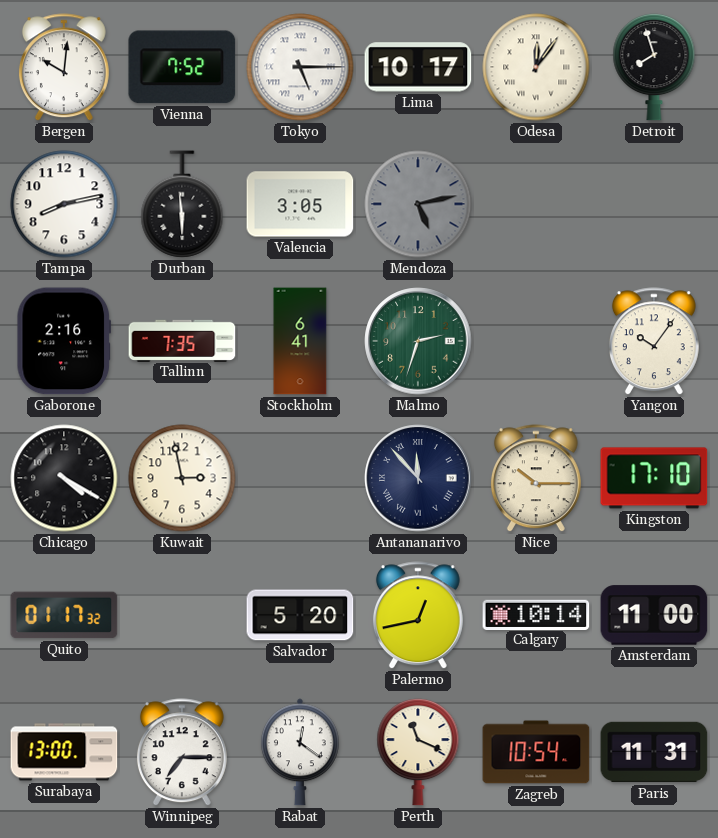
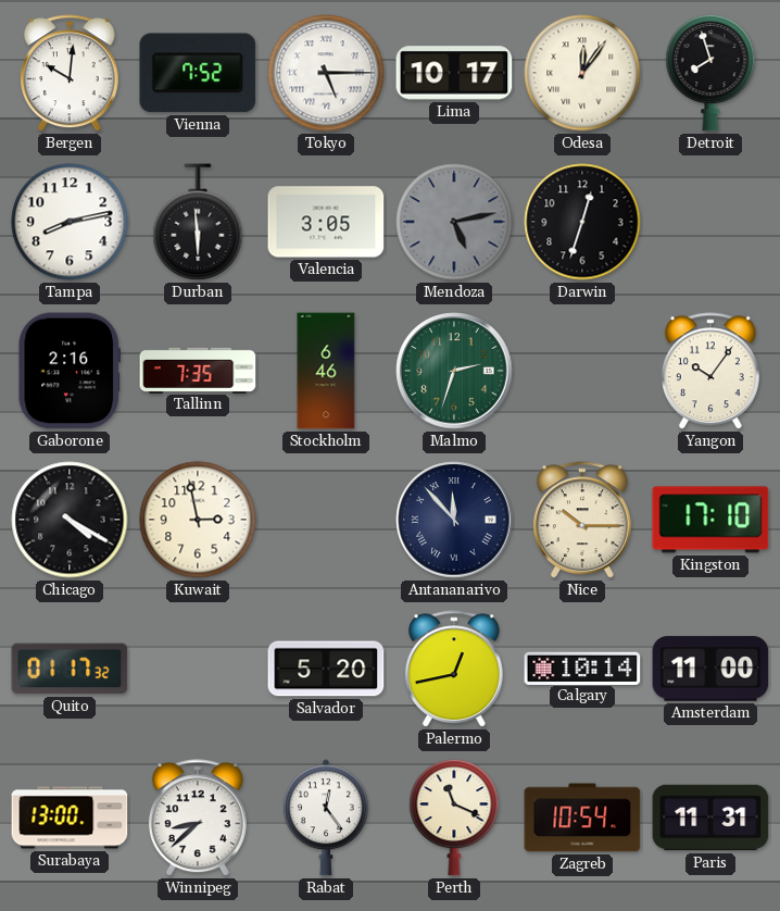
Darwin: none -> 12:33 (582, 222)
Stockholm: 6:41 -> 6:46 (326, 371)
Winnipeg: 7:15 -> 8:38 (198, 819)
Rabat: 12:21 -> 12:24 (326, 818)
